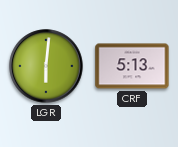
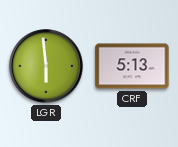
LGR: 6:01 -> 5:59 (46, 66)
